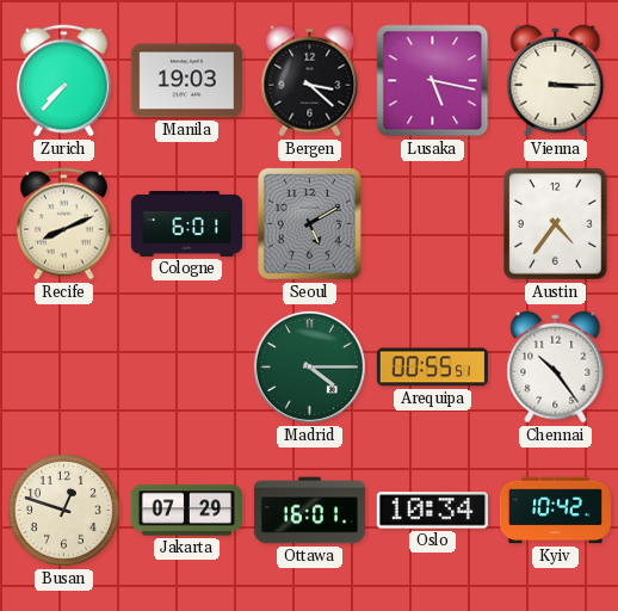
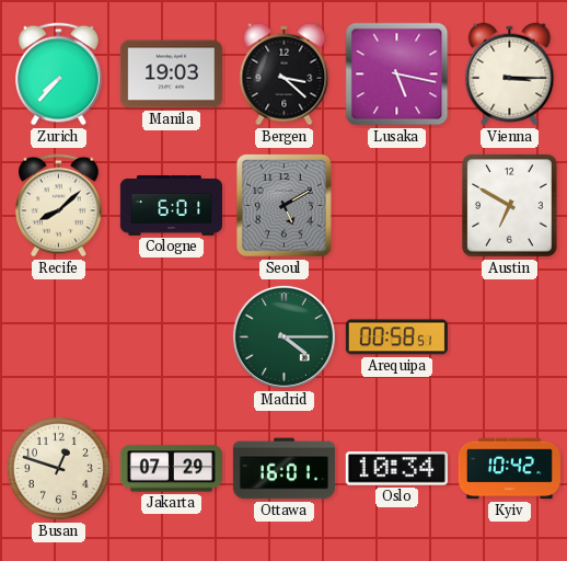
Recife: 8:11 -> 8:08 (59, 206)
Austin: 4:36 -> 6:50 (510, 206)
Arequipa: 00:55 -> 00:58 (396, 337)
Chennai: 10:24 -> none (556, 368)
